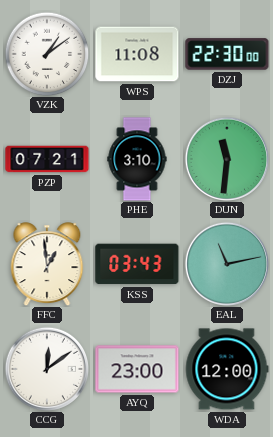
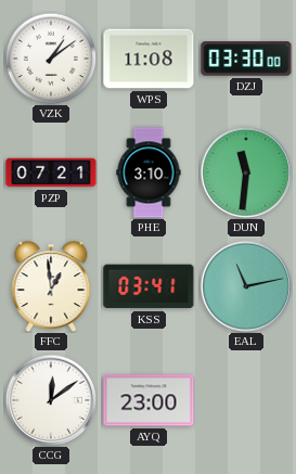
DZJ: 22:30 -> 03:30 (246, 59)
KSS: 03:43 -> 03:41 (149, 286)
WDA: 12:00 -> none (227, 369)
